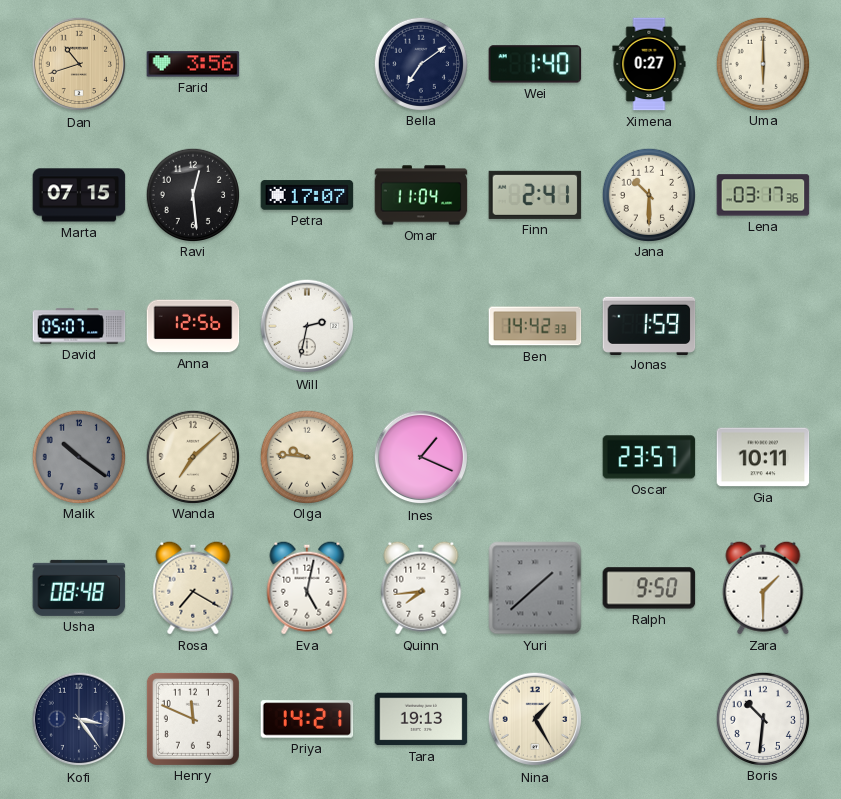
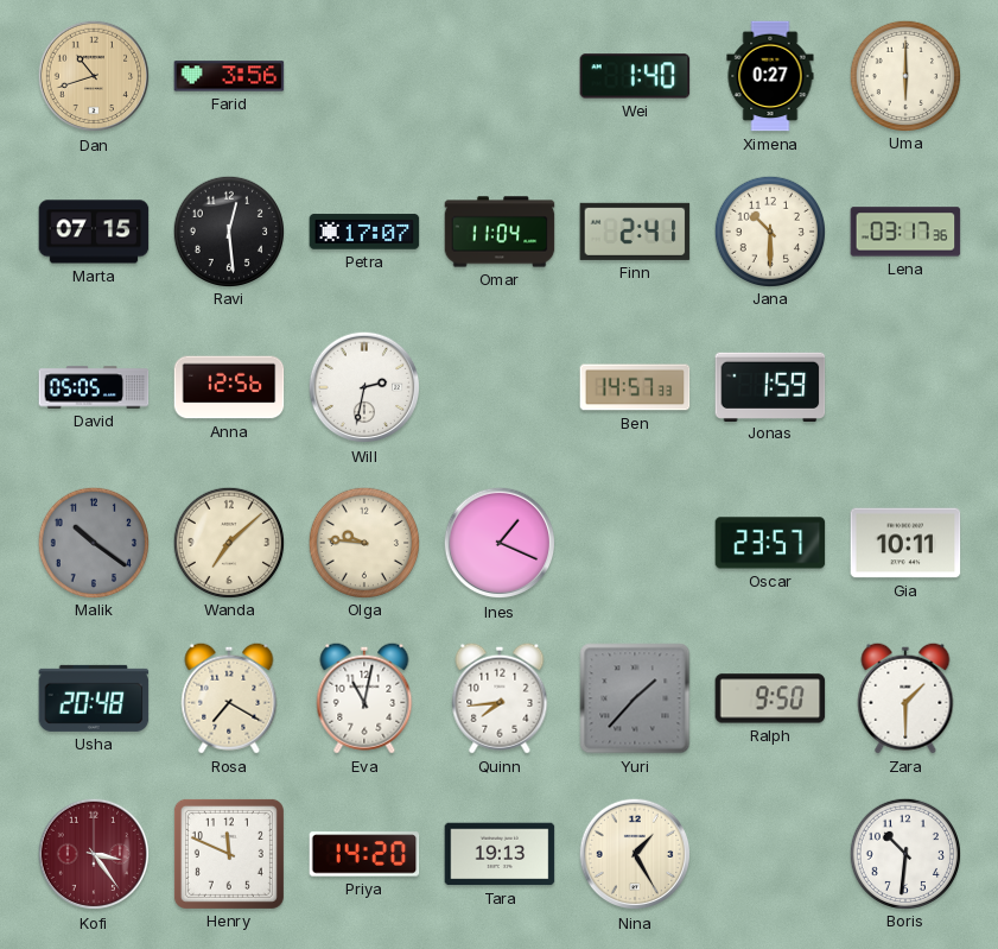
Bella: 7:09 -> none (420, 63)
David: 05:07 -> 05:05 (94, 387)
Ben: 14:42 -> 14:57 (635, 387)
Usha: 08:48 -> 20:48 (94, 698)
Eva: 5:02 -> 11:02 (364, 698)
Yuri: 1:38 -> 1:37 (635, 698)
Kofi dial: navy -> burgundy (94, 854)
Priya: 14:21 -> 14:20 (364, 854)
